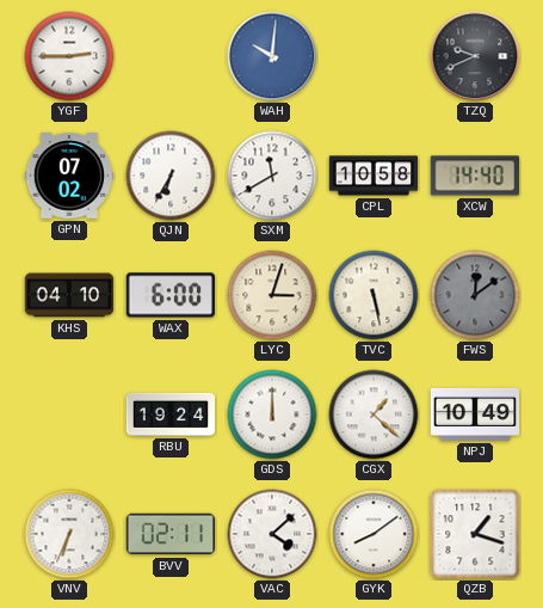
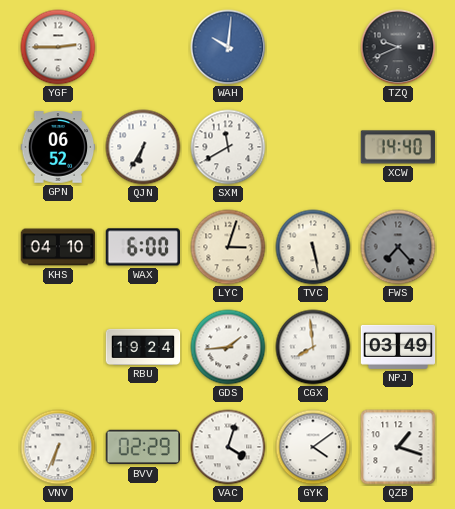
GPN: 07:02 -> 06:52 (58, 147)
CPL: 10:58 -> none (374, 176)
FWS: 12:09 -> 7:23 (398, 247)
GDS: 12:00 -> 1:44 (228, 347)
CGX: 1:22 -> 7:59 (313, 347)
NPJ: 10:49 -> 03:49 (398, 347)
BVV: 02:11 -> 02:29 (143, 447)
VAC: 4:08 -> 4:03 (228, 447)
GYK: 8:09 -> 4:09 (313, 447)
